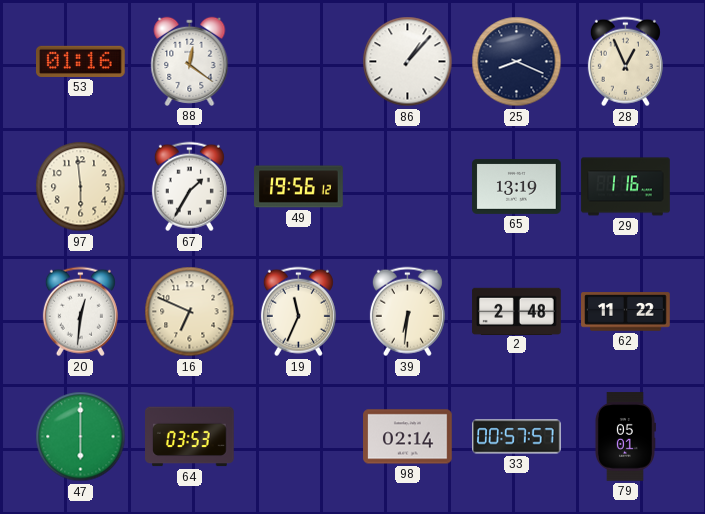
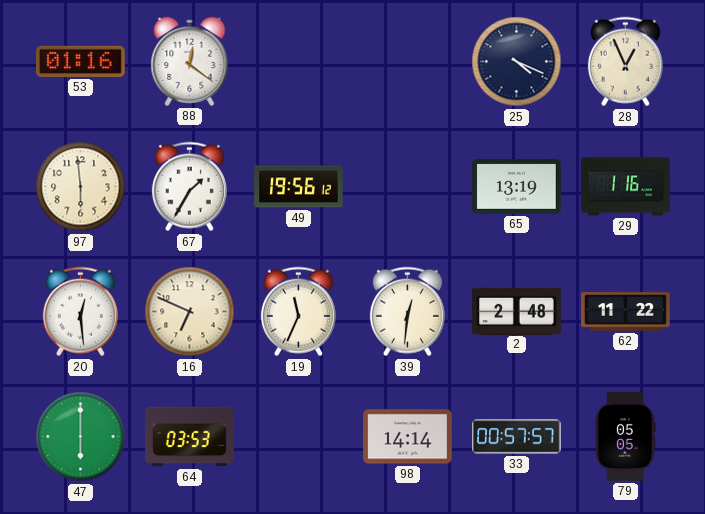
86: 1:07 -> none (408, 62)
25: 8:19 -> 4:19 (517, 62)
20: 12:31 -> 12:29 (80, 312)
39: 6:31 -> 12:31 (407, 312)
98: 02:14 -> 14:14 (408, 437)
79: 05:01 -> 05:05 (625, 437)
